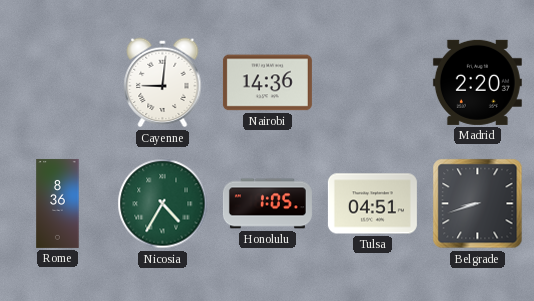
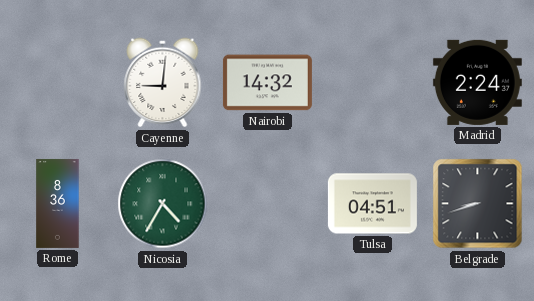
Nairobi: 14:36 -> 14:32 (267, 83)
Madrid: 2:20 -> 2:24 (477, 82)
Honolulu: 1:05 -> none (267, 204)
